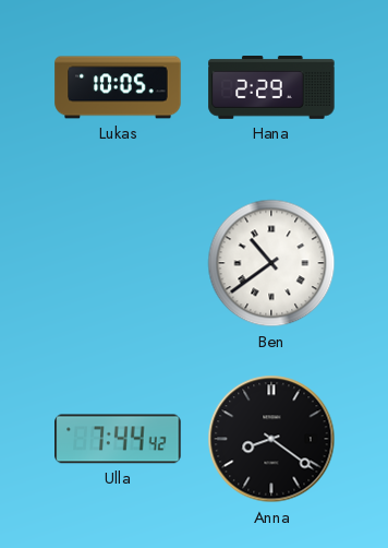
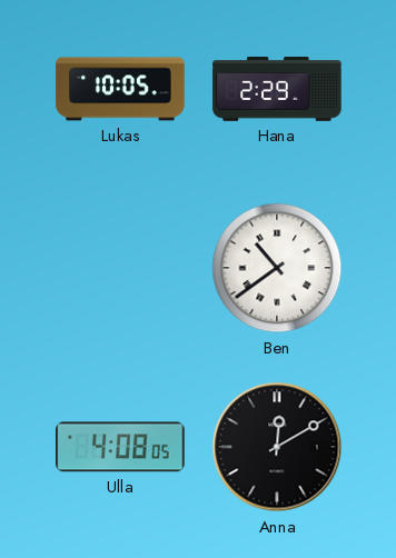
Ulla: 7:44 -> 4:08 (120, 447)
Anna: 8:21 -> 12:10 (277, 447)
